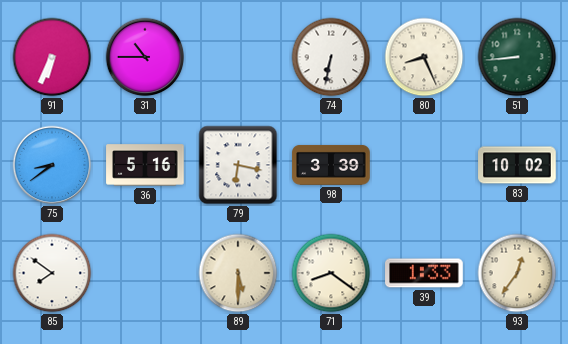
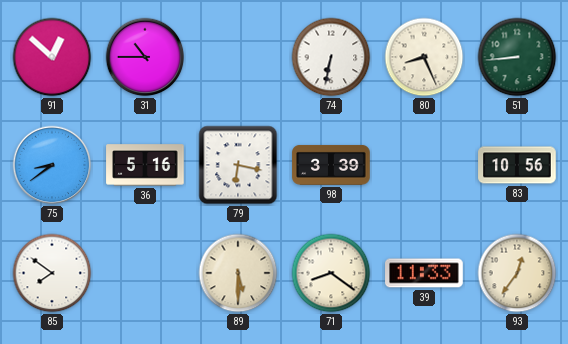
91: 6:34 -> 12:52 (52, 57)
83: 10:02 -> 10:56 (517, 165)
39: 1:33 -> 11:33 (424, 273)
